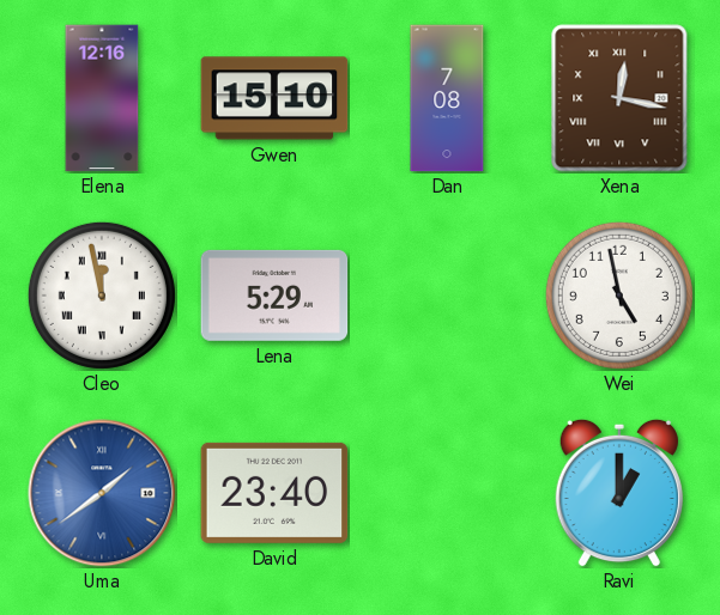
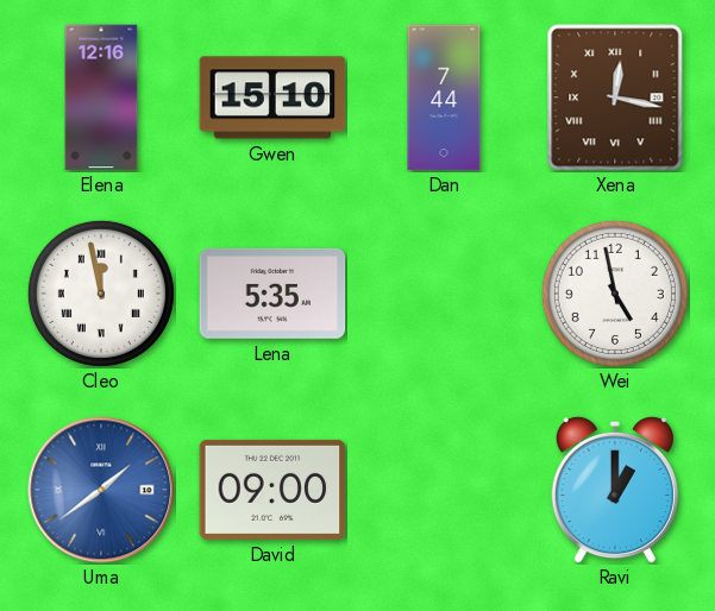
Dan: 7:08 -> 7:44 (444, 97)
Lena: 5:29 -> 5:35 (272, 294)
David: 23:40 -> 09:00 (272, 490)
